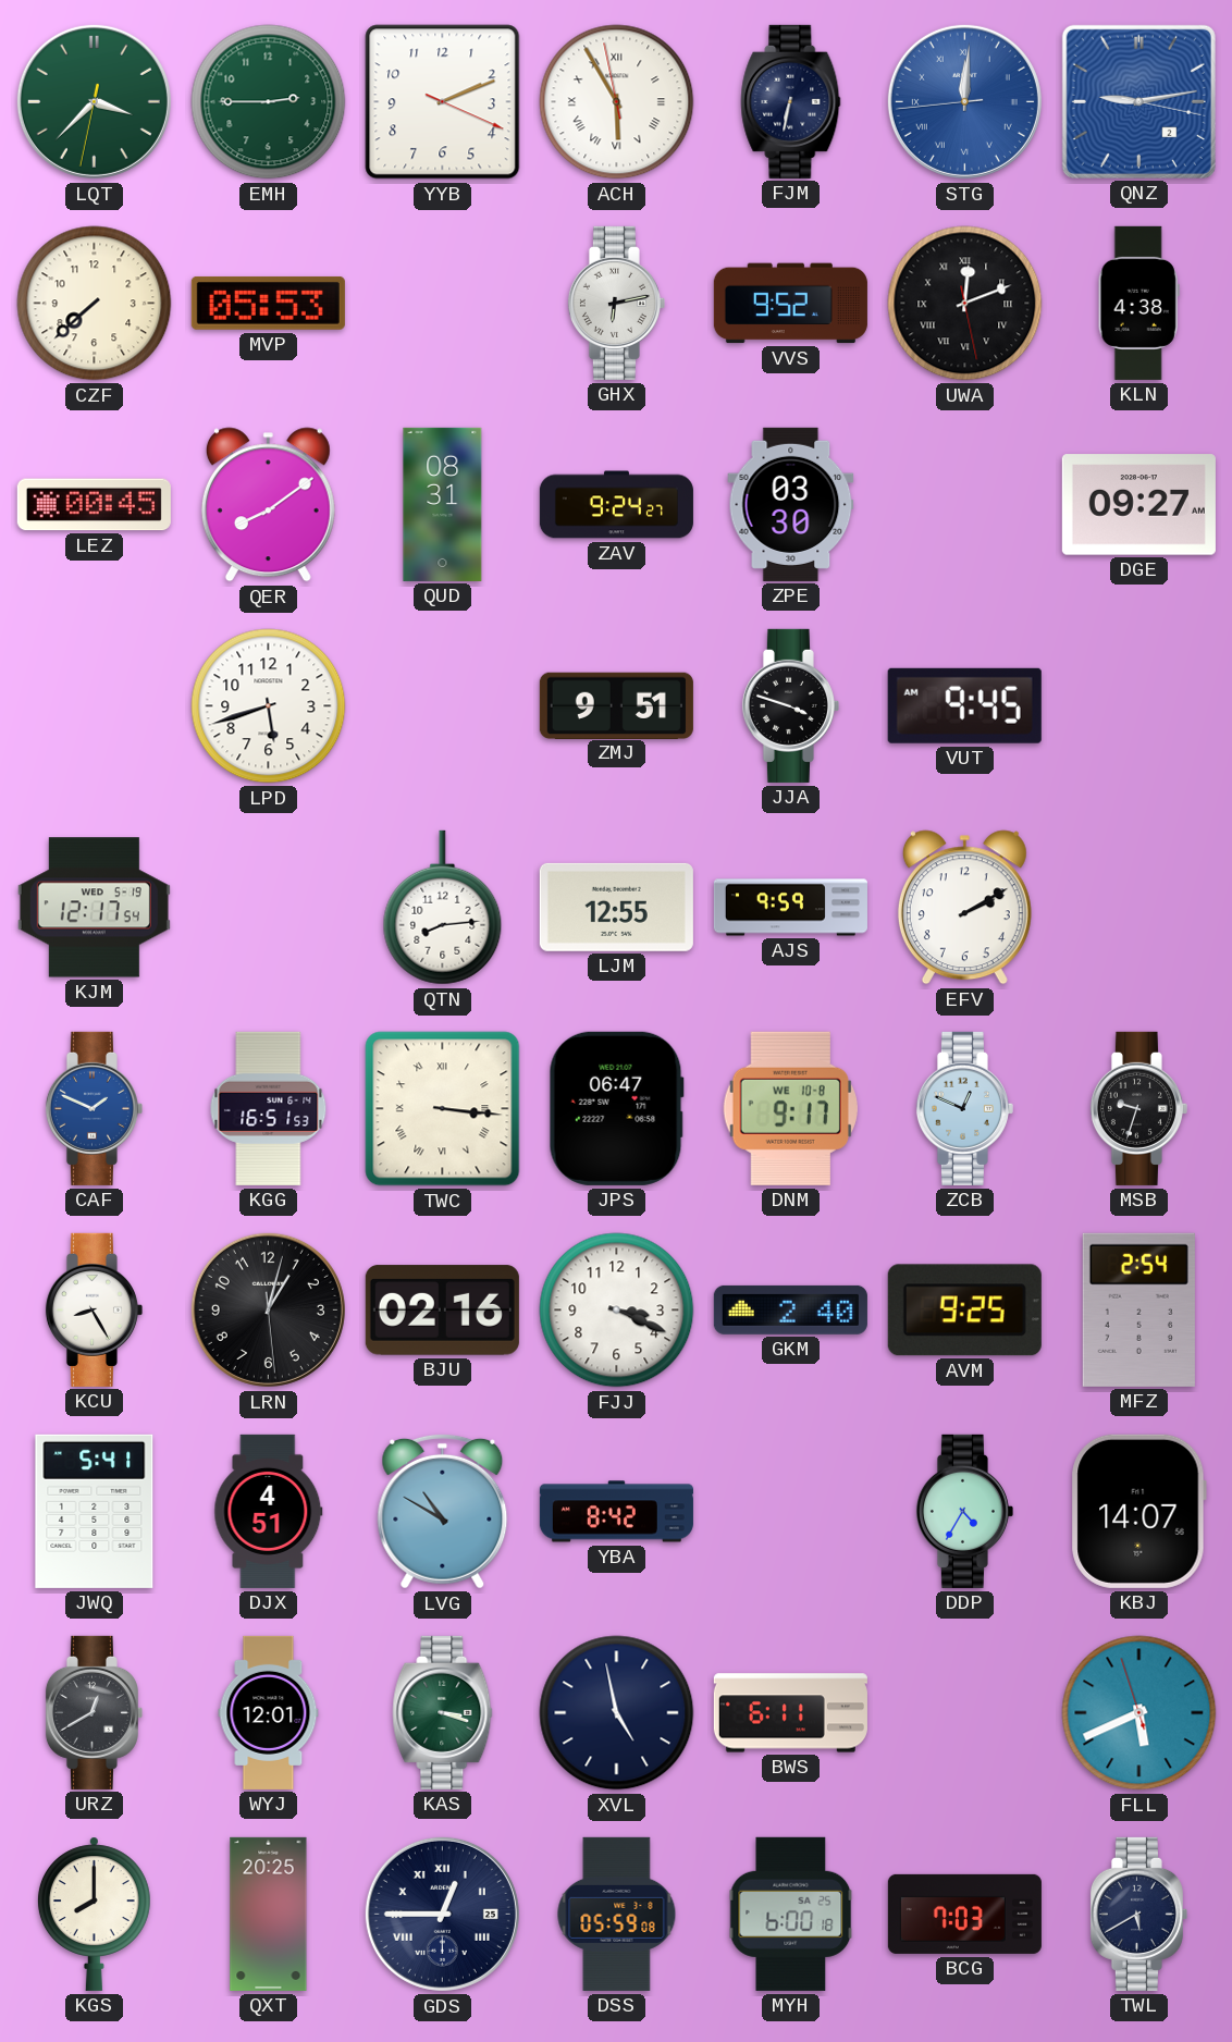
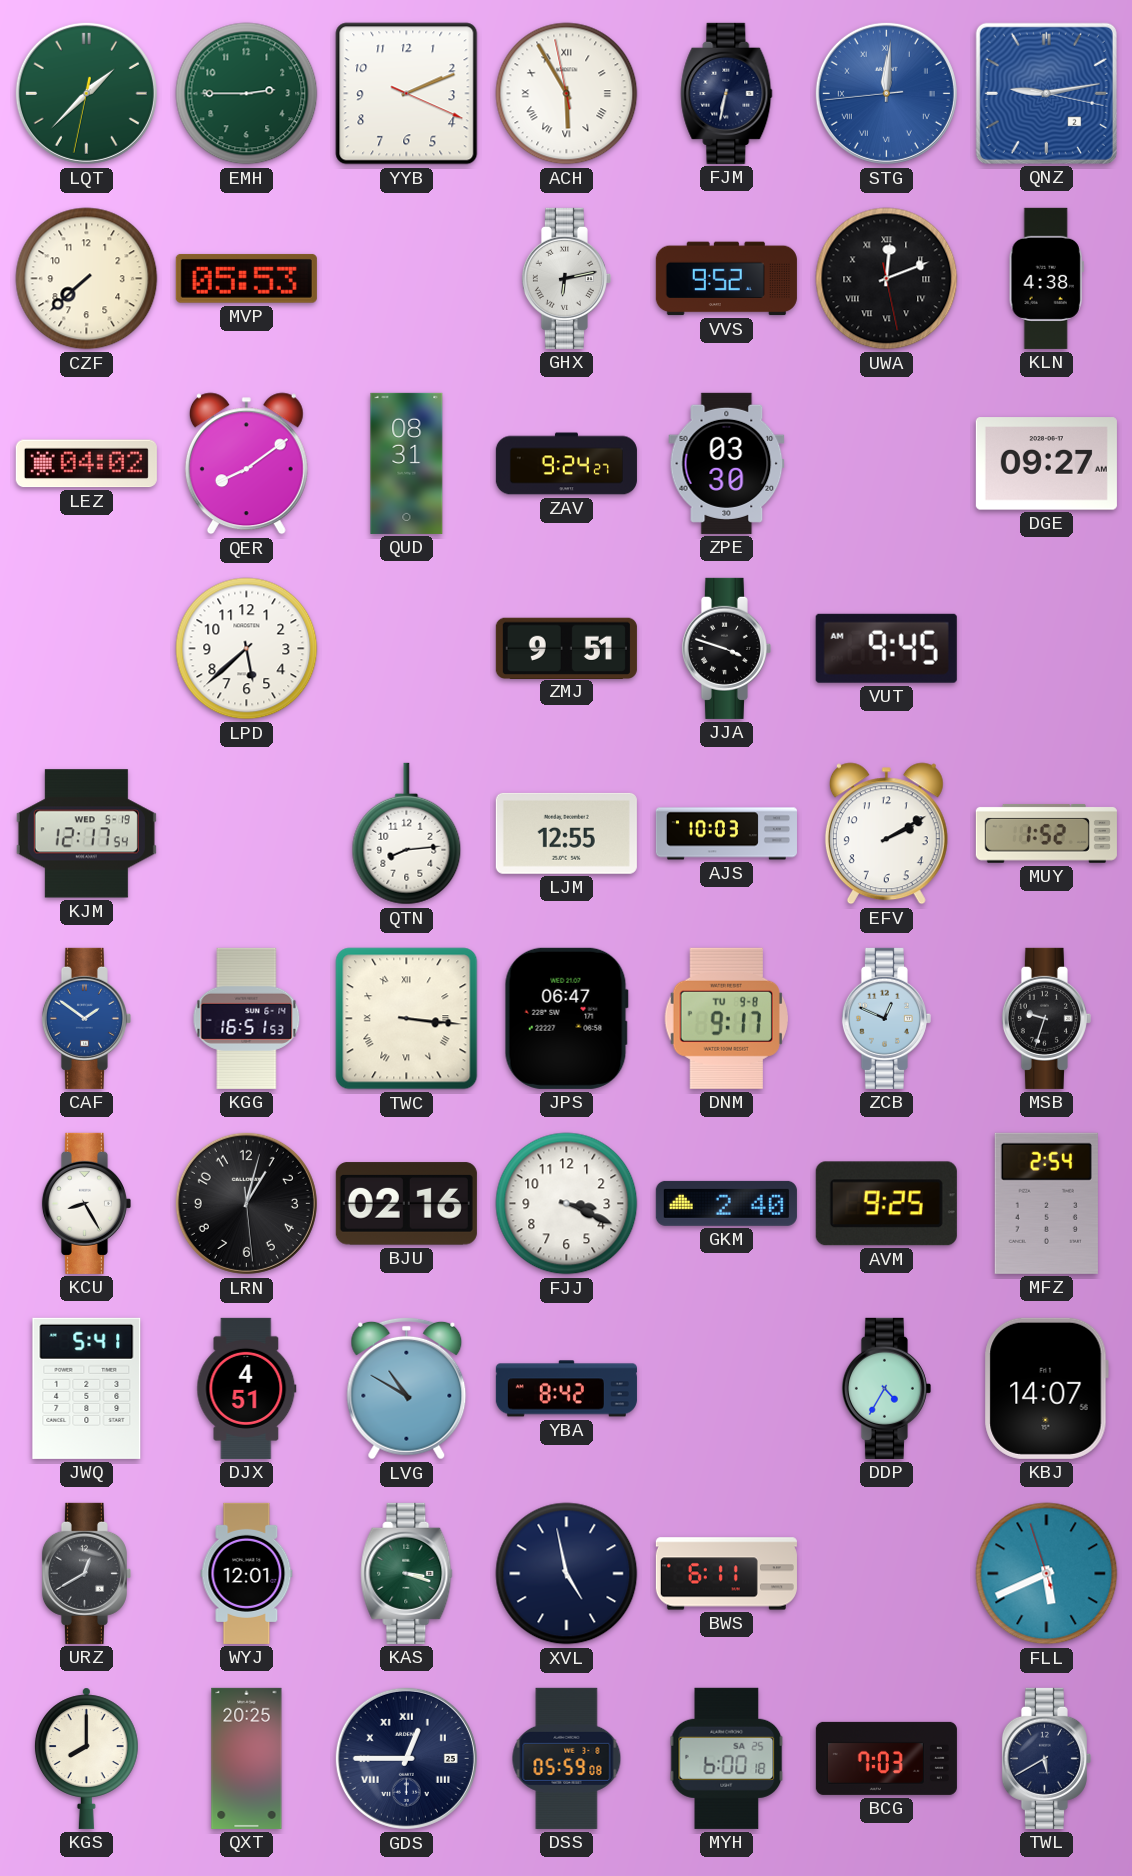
LQT: 3:37 -> 1:37 (86, 93)
LEZ: 00:45 -> 04:02 (86, 464)
LPD: 5:42 -> 5:38 (247, 649)
AJS: 9:59 -> 10:03 (726, 834)
MUY: none -> 1:52 (1046, 833)
CAF: 1:49 -> 1:51 (86, 1018)
DNM date: WE 10-8 -> TU 9-8 (726, 1018)
